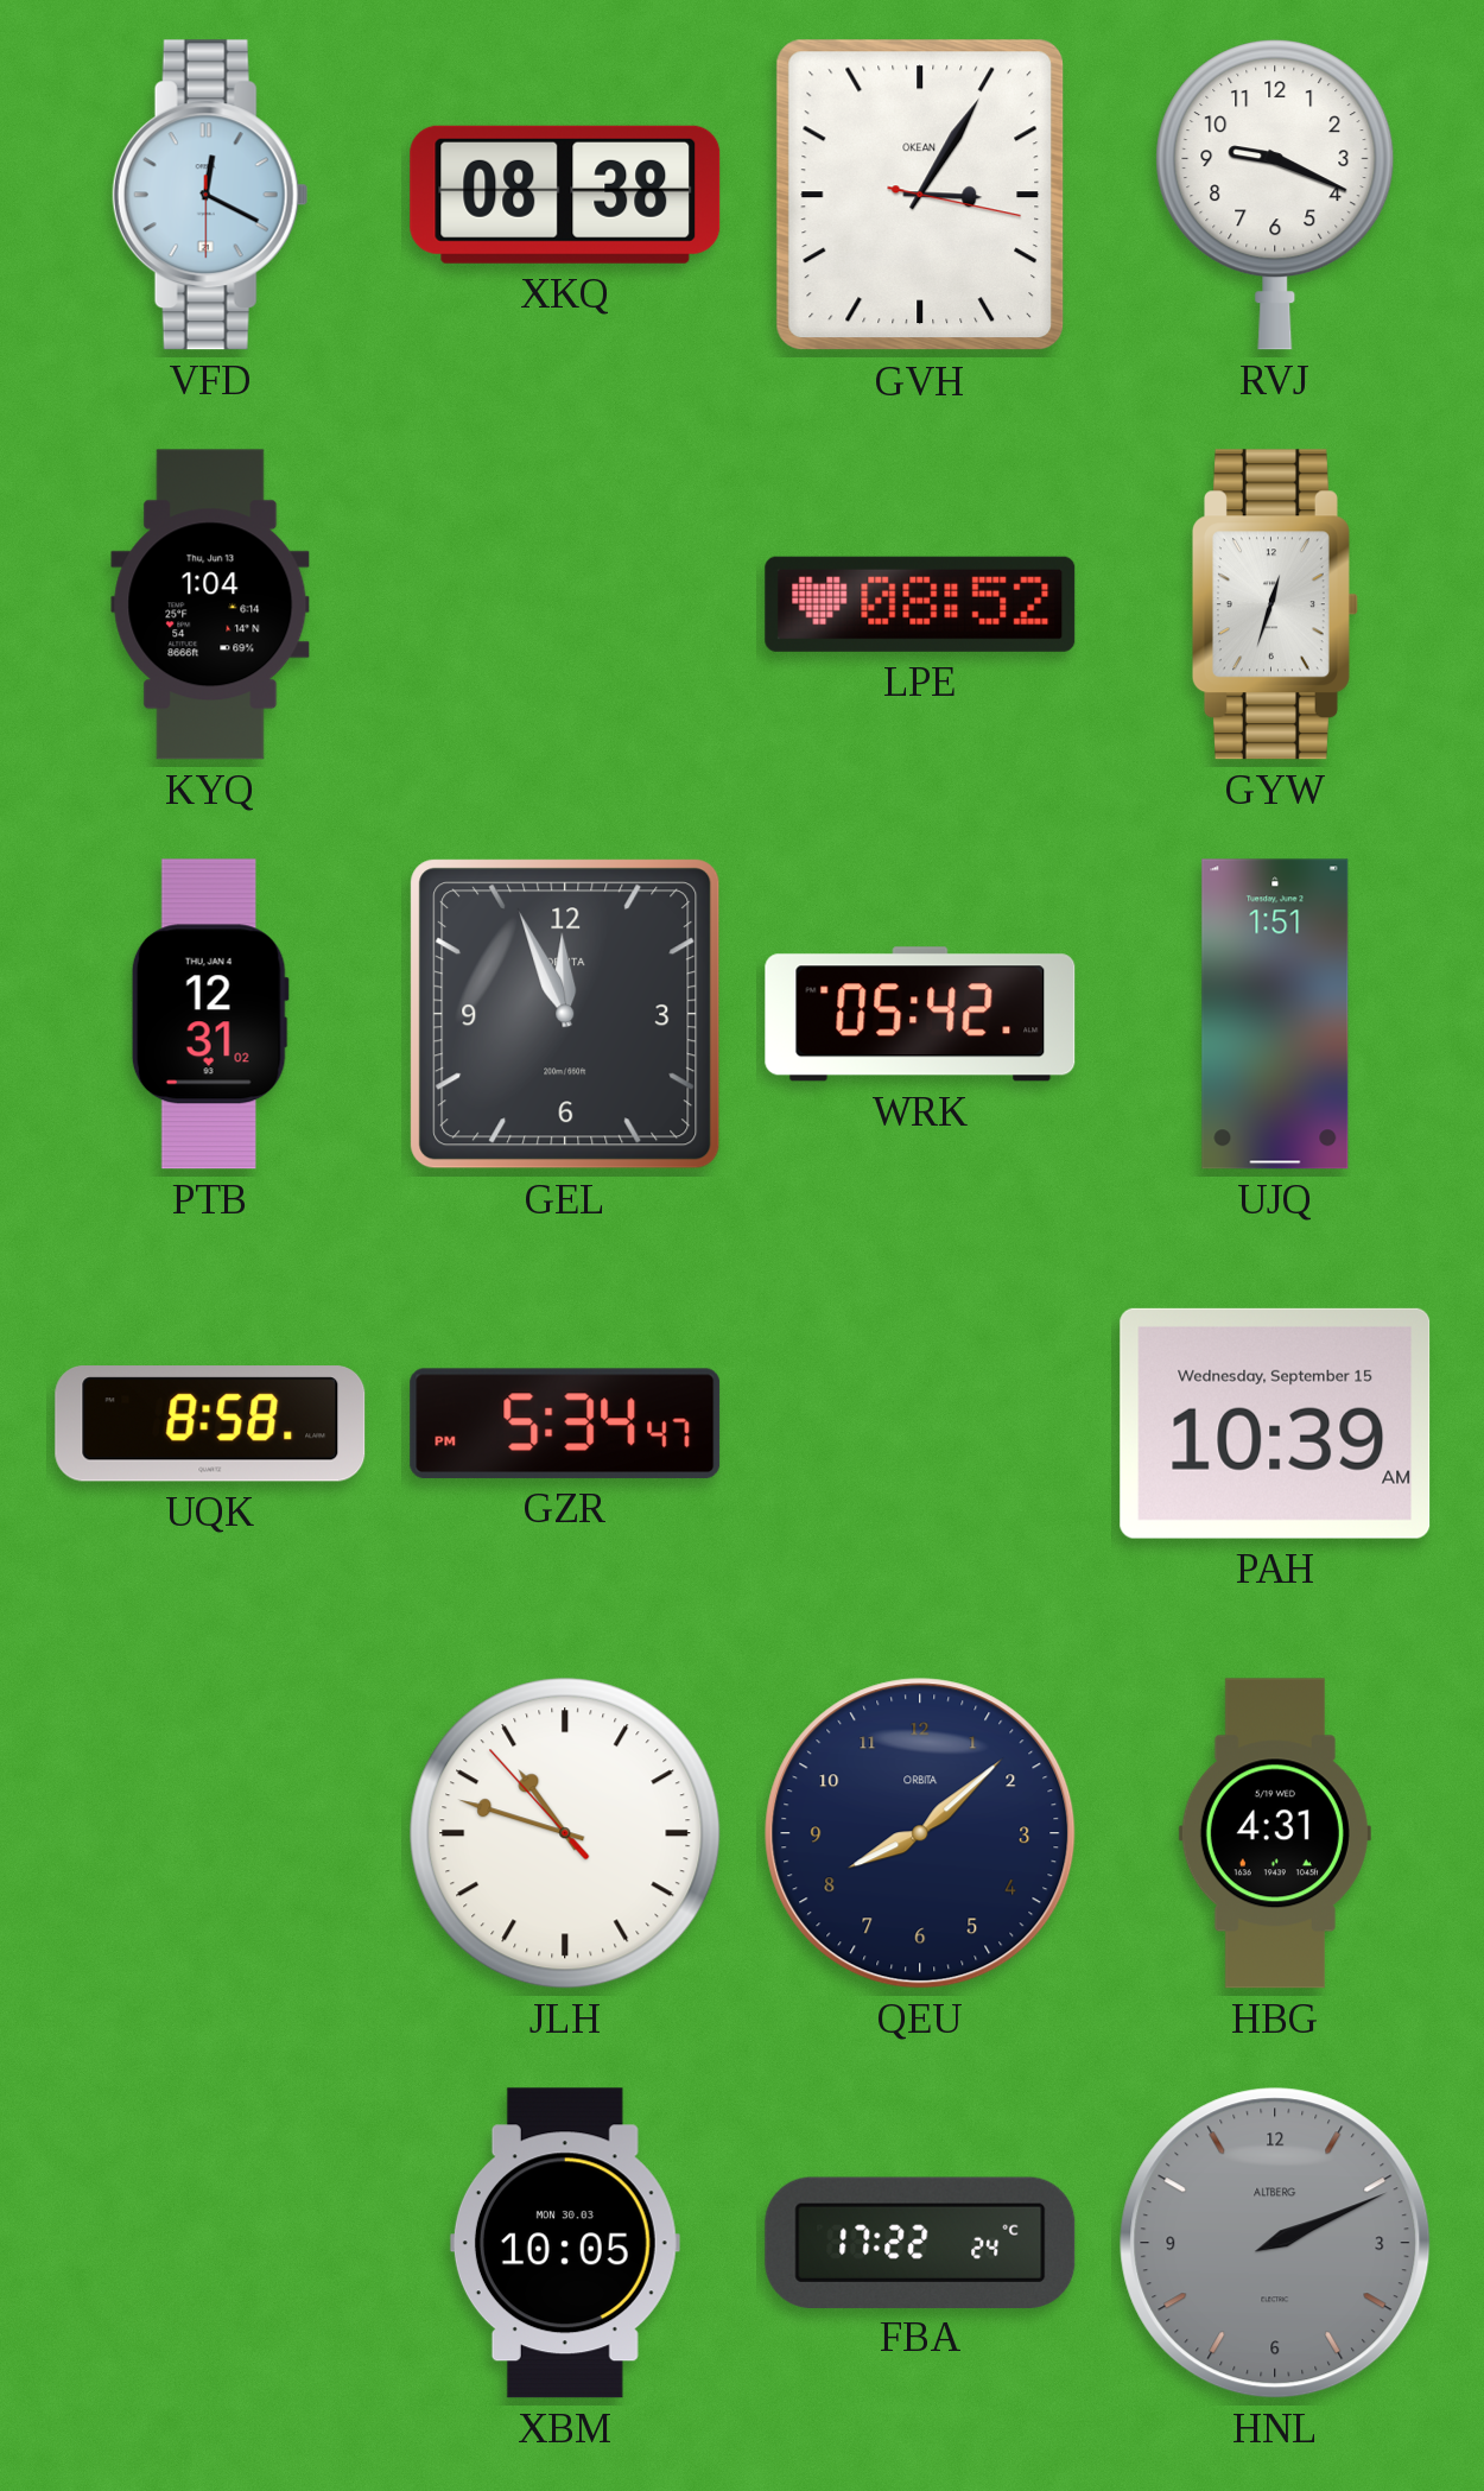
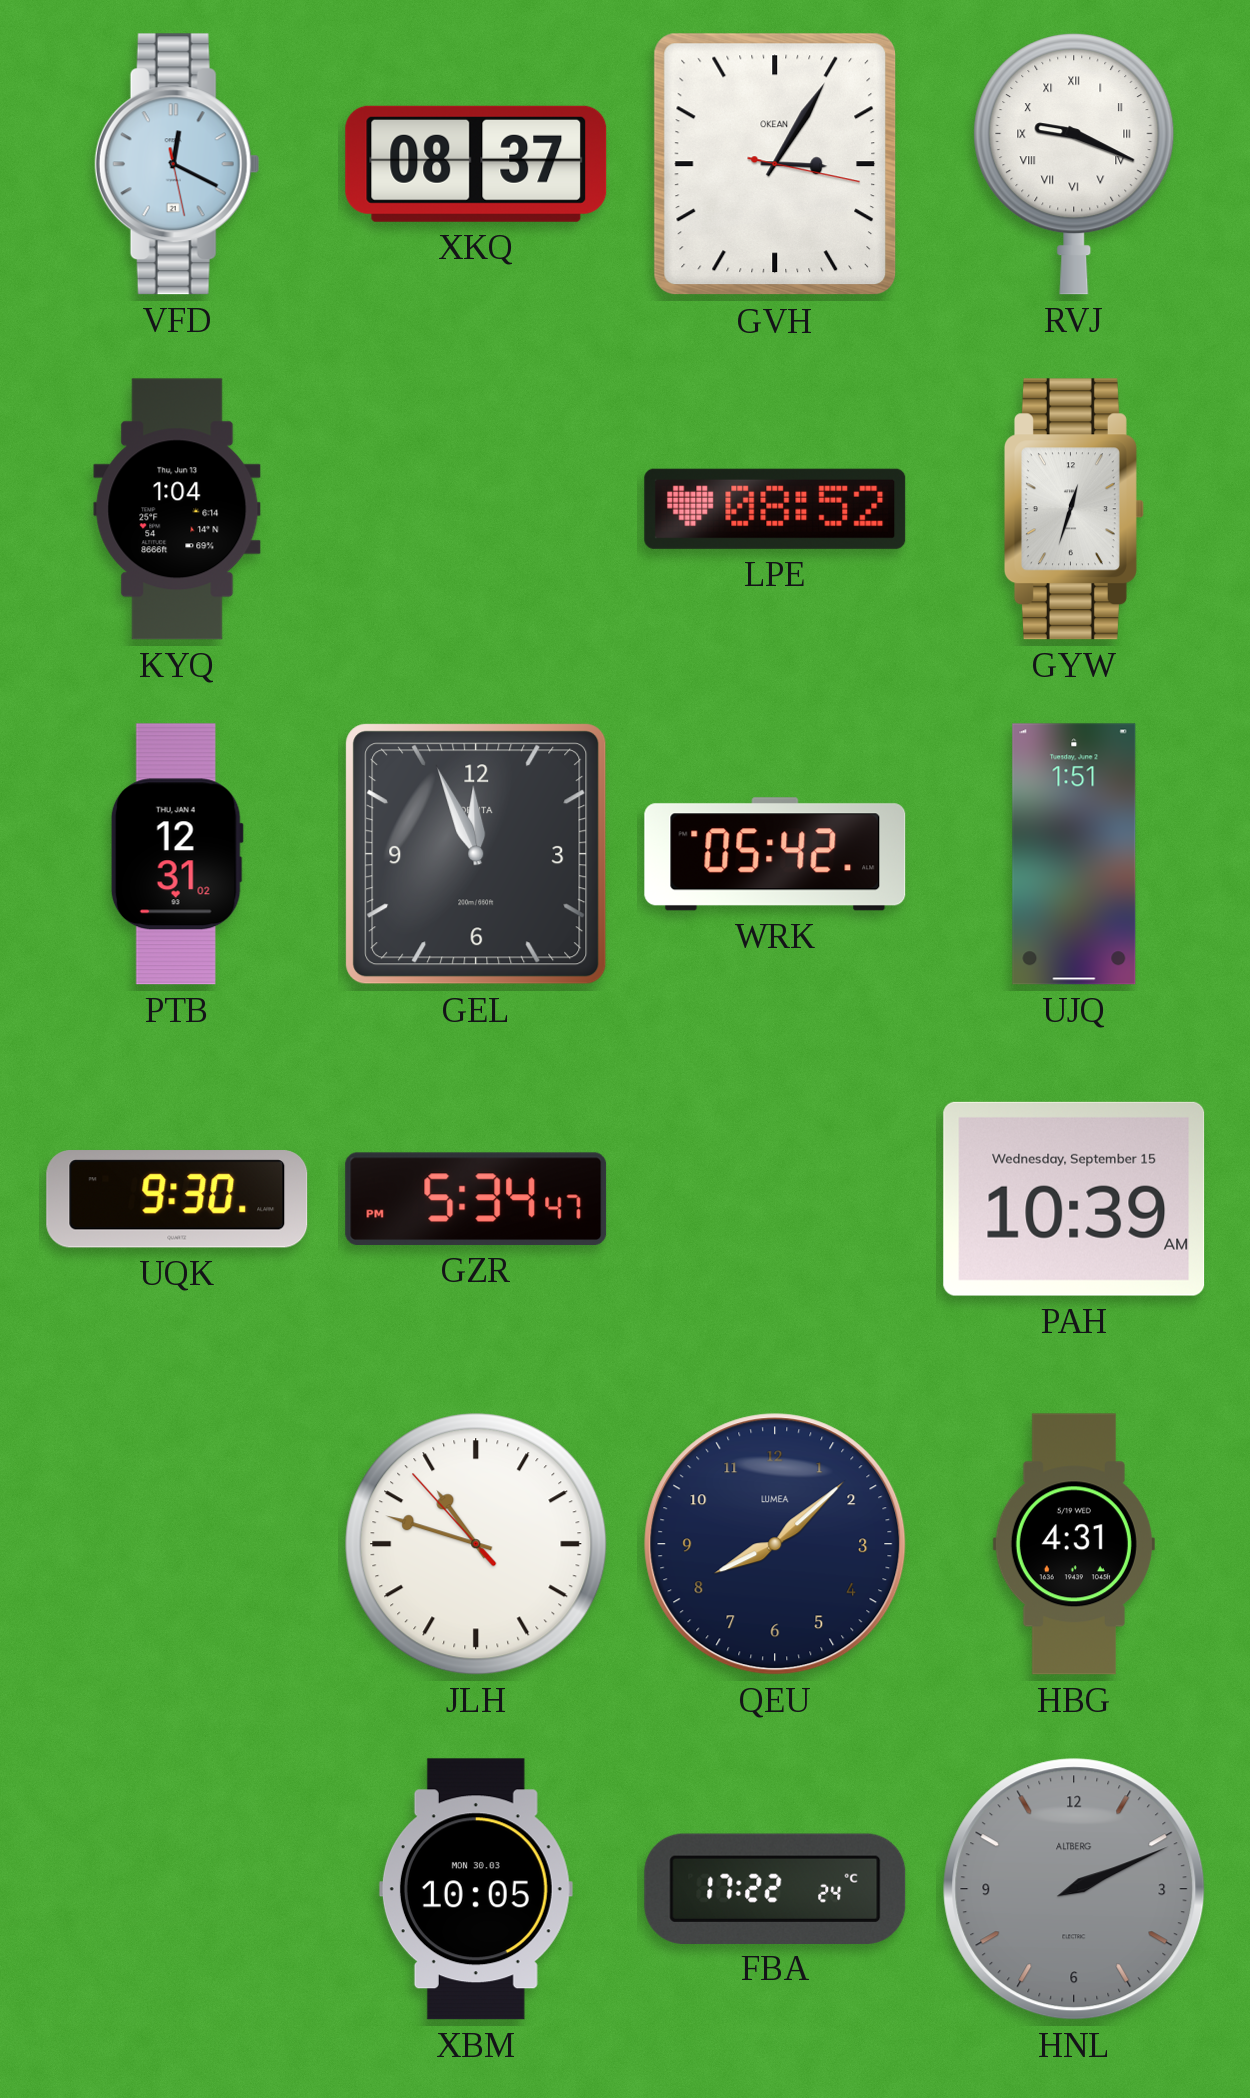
VFD: 12:19:30 -> 12:19:28 (177, 164)
XKQ: 08:38 -> 08:37 (476, 164)
RVJ numerals: Arabic -> Roman (1074, 164)
UQK: 8:58 -> 9:30 (177, 1200)
QEU brand: ORBITA -> LUMEA (775, 1544)
